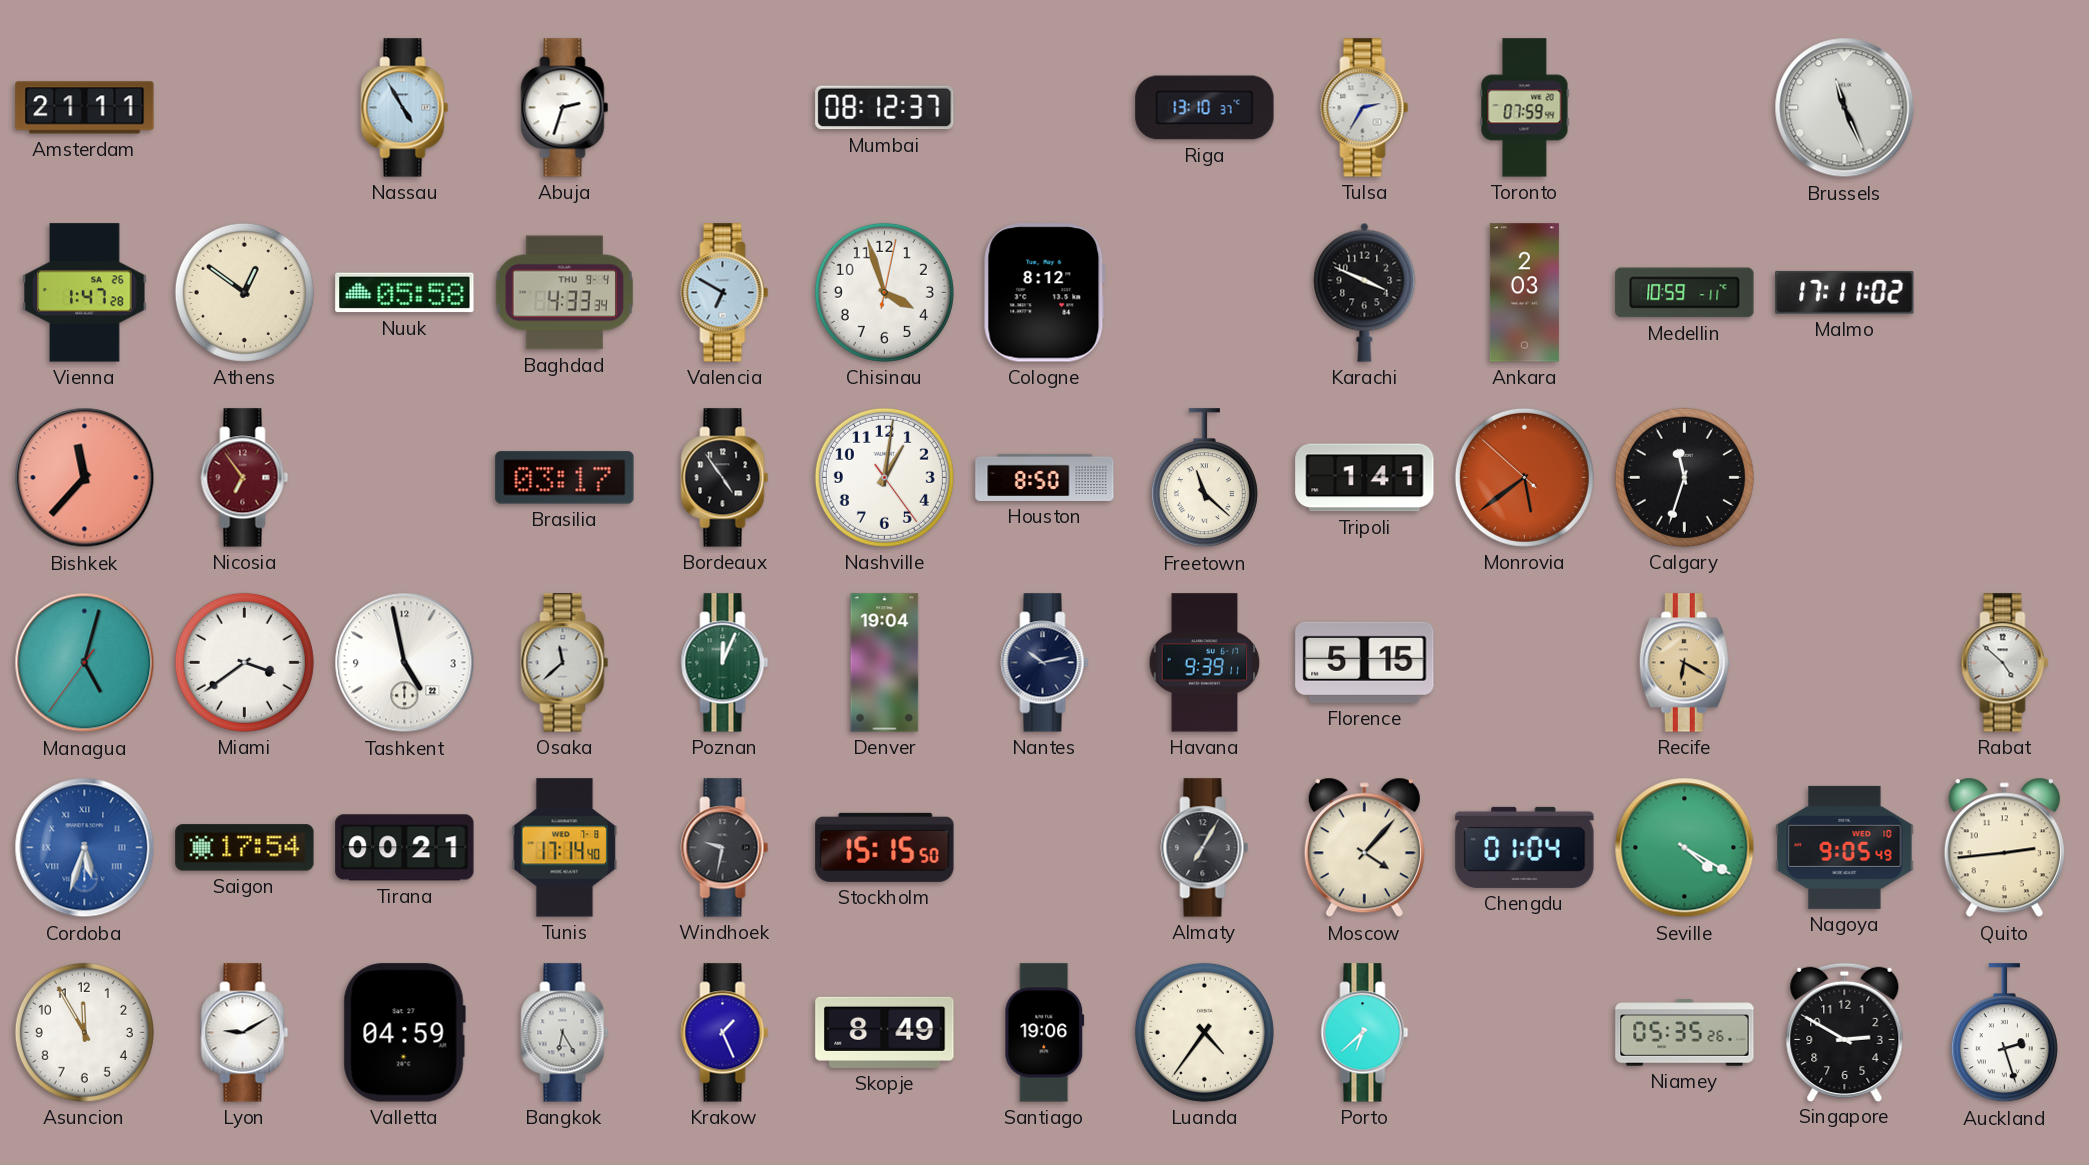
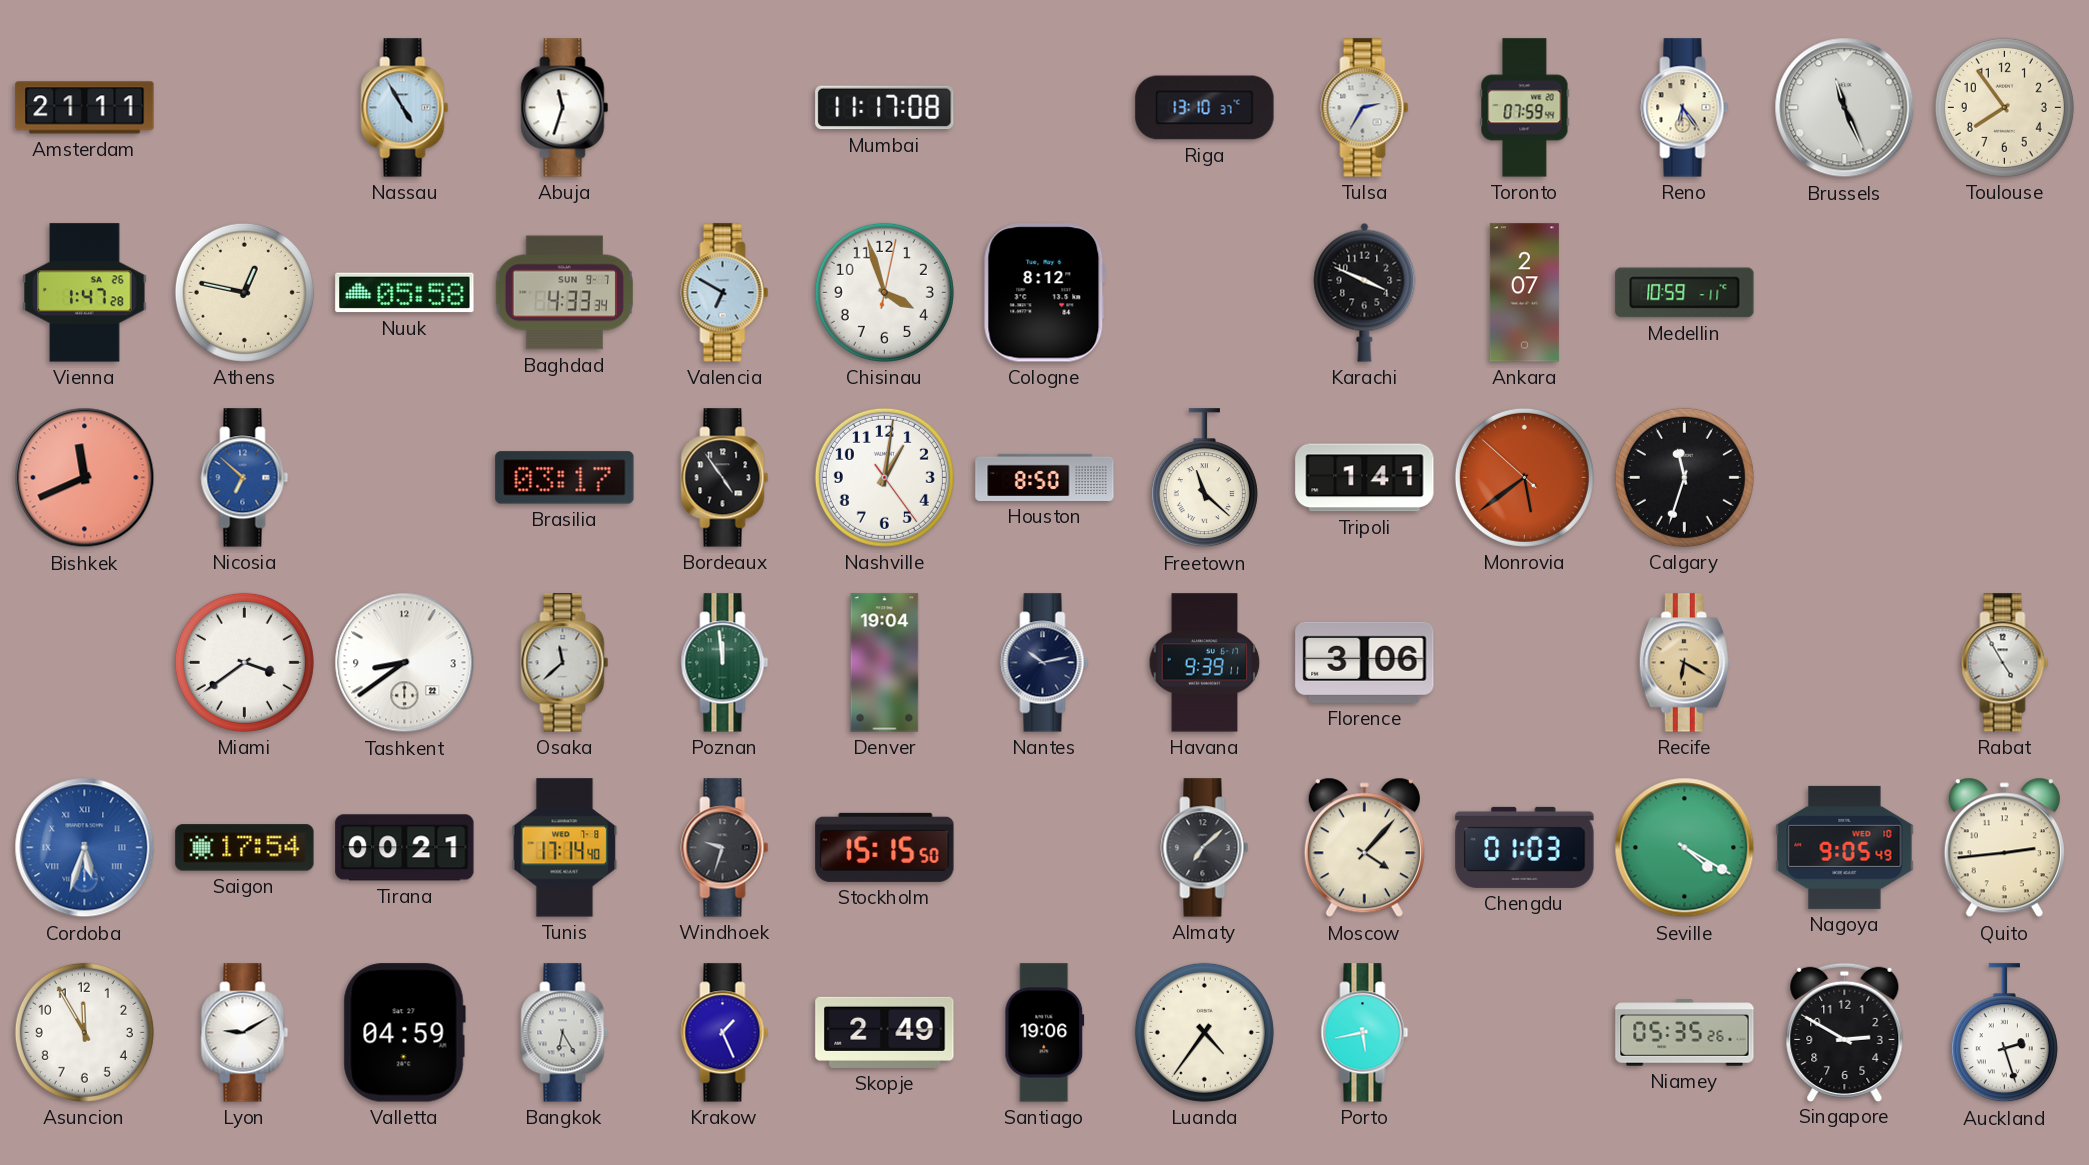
Abuja: 2:33 -> 11:33 (565, 108)
Mumbai: 08:12 -> 11:17 (885, 108)
Reno: none -> 6:24 (1685, 108)
Toulouse: none -> 7:54 (2004, 107)
Athens: 12:51 -> 12:47 (244, 292)
Baghdad date: THU 9-4 -> SUN 9-7 (564, 293)
Ankara: 2:03 -> 2:07 (1524, 293)
Malmo: 17:11 -> none (1845, 292)
Bishkek: 11:37 -> 11:41 (85, 478)
Nicosia: 6:54 -> 6:52 (245, 478)
Nicosia dial: burgundy -> blue (245, 478)
Managua: 5:02 -> none (85, 663)
Tashkent: 4:58 -> 8:39 (405, 663)
Poznan: 12:04 -> 11:59 (725, 663)
Florence: 5:15 -> 3:06 (1365, 662)
Rabat: 4:52 -> 4:55 (2005, 663)
Windhoek: 9:32 -> 9:33 (725, 848)
Almaty: 7:05 -> 7:08 (1205, 848)
Chengdu: 01:04 -> 01:03 (1525, 847)
Skopje: 8:49 -> 2:49 (885, 1032)
Porto: 6:38 -> 5:43 (1365, 1033)
